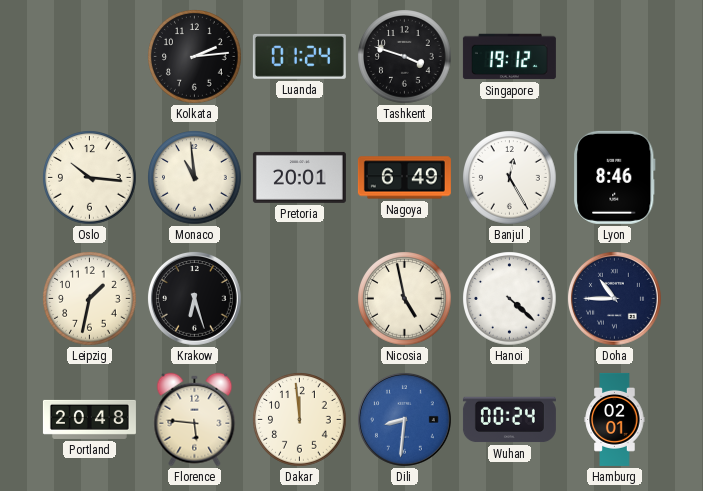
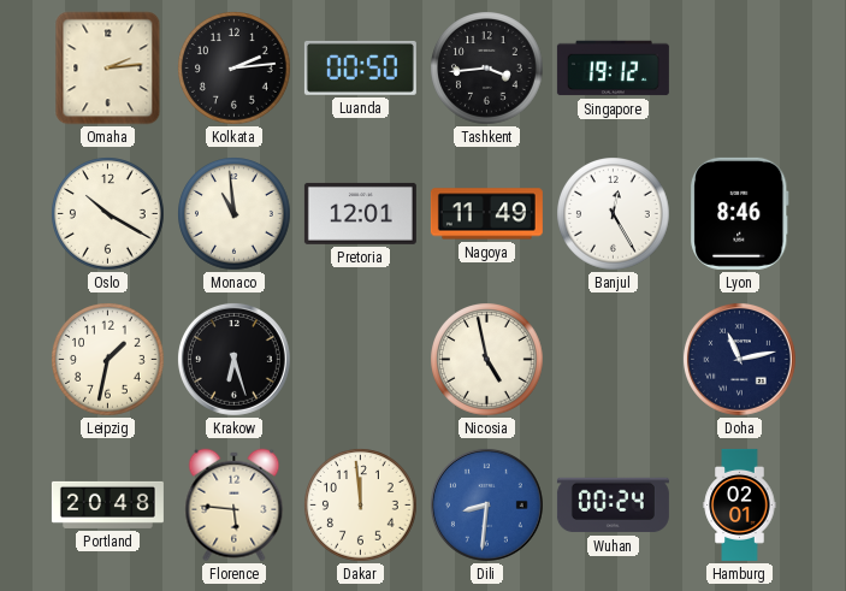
Omaha: none -> 2:14 (108, 69)
Luanda: 01:24 -> 00:50 (360, 67)
Tashkent: 3:48 -> 3:44 (487, 69)
Oslo: 10:16 -> 10:20 (108, 214)
Pretoria: 20:01 -> 12:01 (360, 213)
Nagoya: 6:49 -> 11:49 (486, 214)
Hanoi: 4:22 -> none (510, 299)
Doha: 10:45 -> 11:13 (739, 359)
